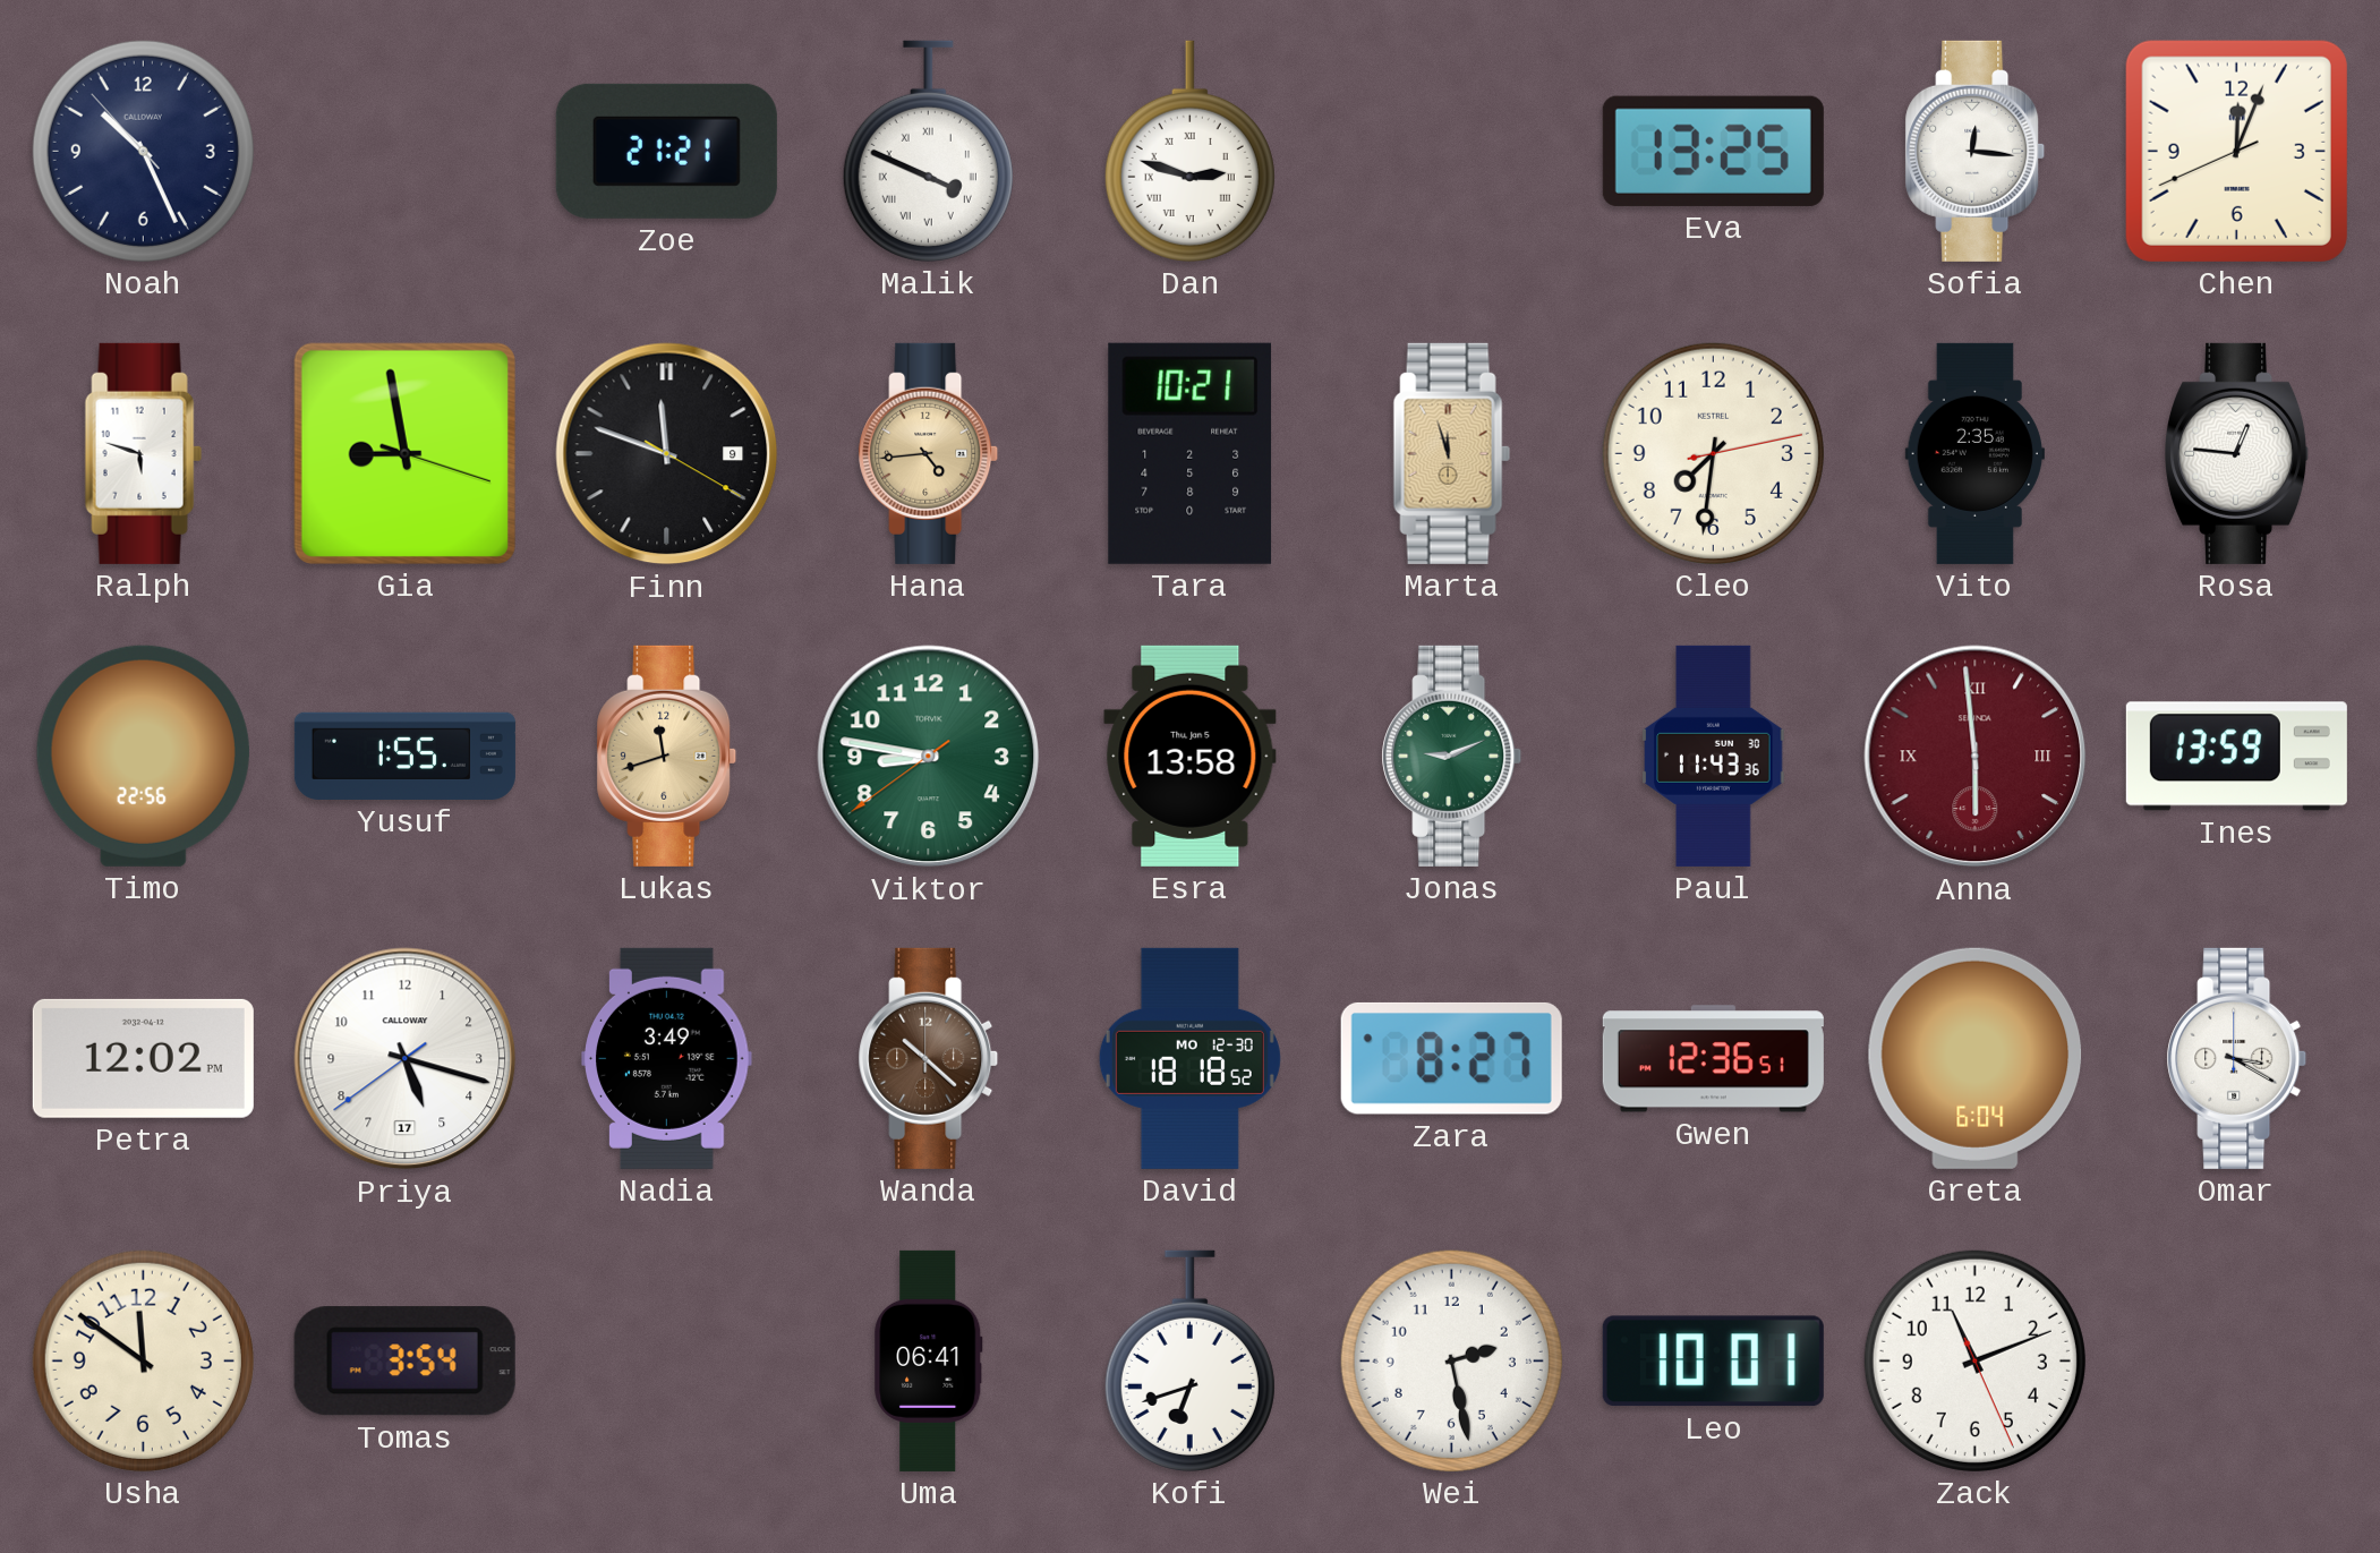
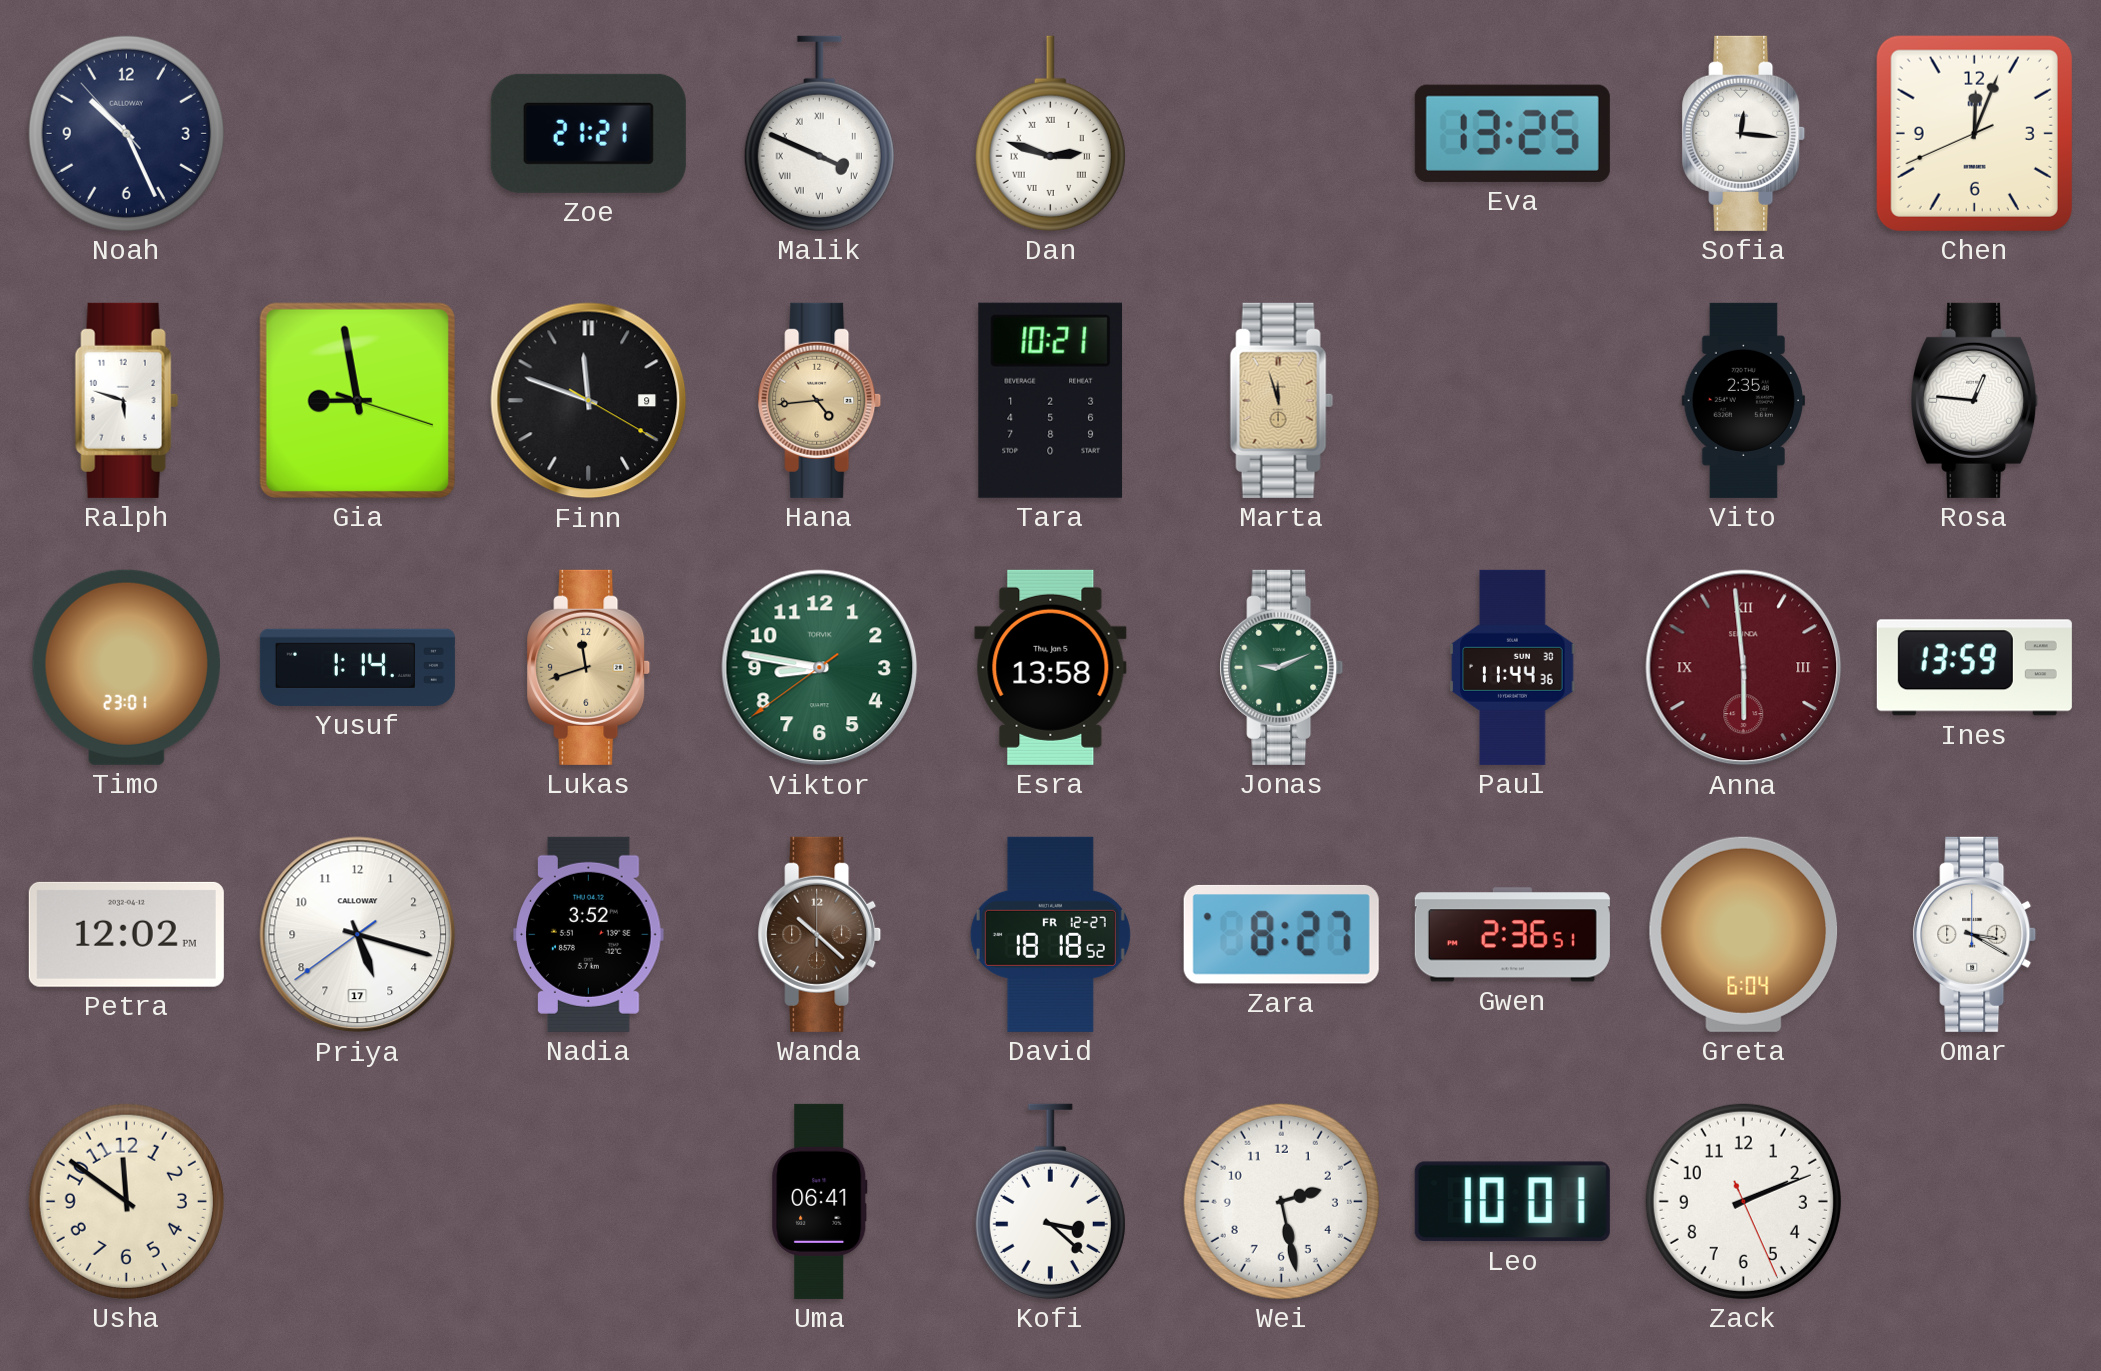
Cleo: 7:31 -> none (1713, 453)
Timo: 22:56 -> 23:01 (126, 667)
Yusuf: 1:55 -> 1:14 (357, 667)
Paul: 11:43 -> 11:44 (1513, 667)
Nadia: 3:49 -> 3:52 (589, 934)
David date: MO 12-30 -> FR 12-27 (1050, 934)
Gwen: 12:36 -> 2:36 (1512, 935)
Tomas: 3:54 -> none (404, 1362)
Kofi: 6:42 -> 3:22 (1050, 1201)
Zack: 11:11 -> 2:11 (1743, 1201)
